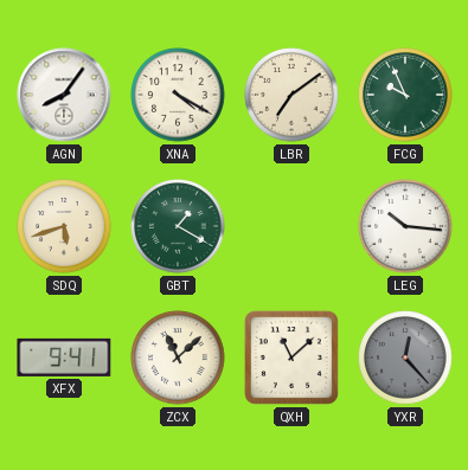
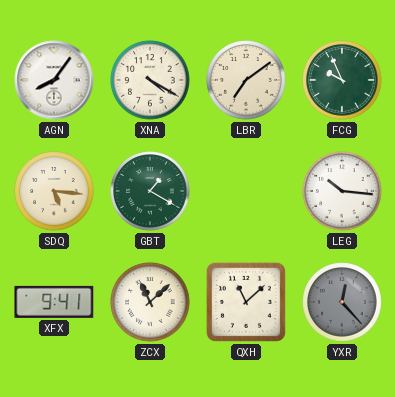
SDQ: 5:42 -> 5:16 (54, 191)
